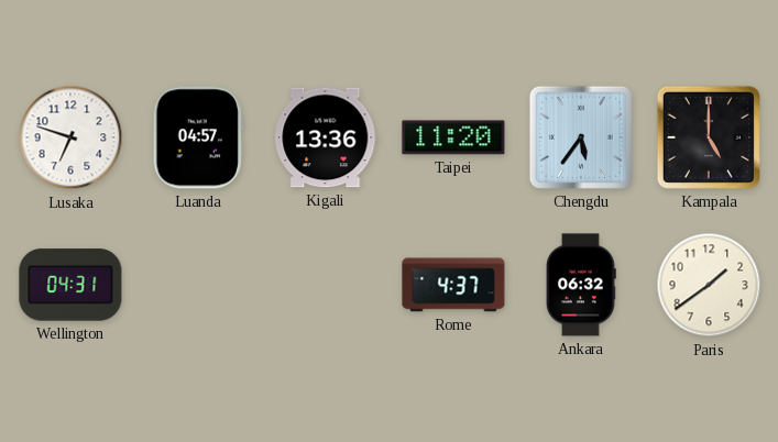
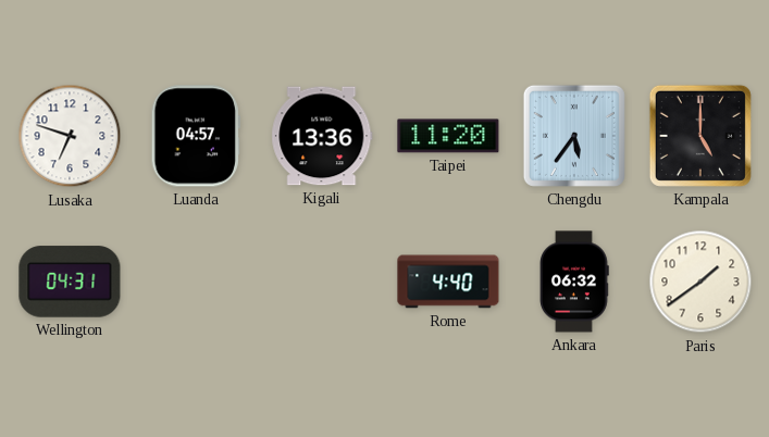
Rome: 4:37 -> 4:40 (448, 282)
